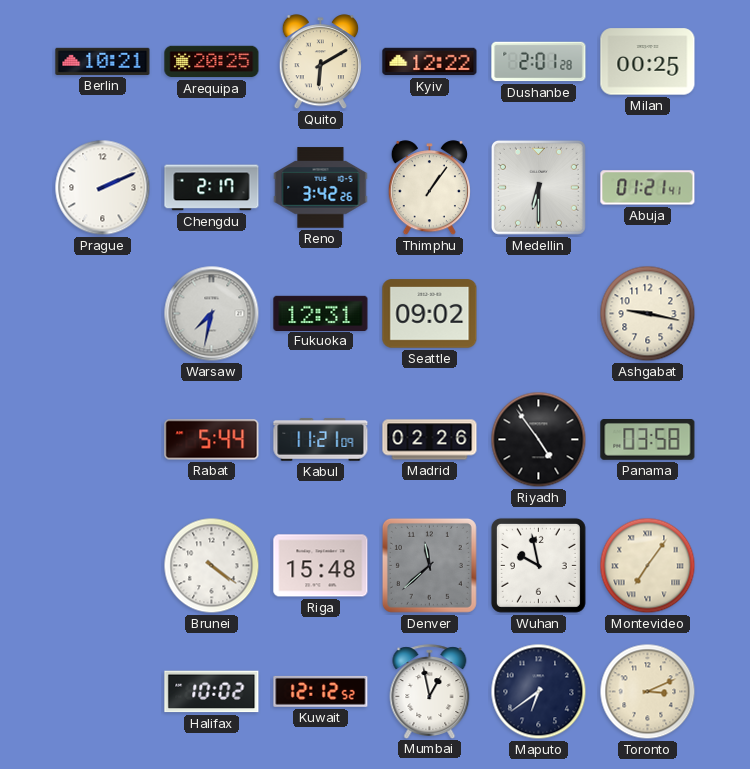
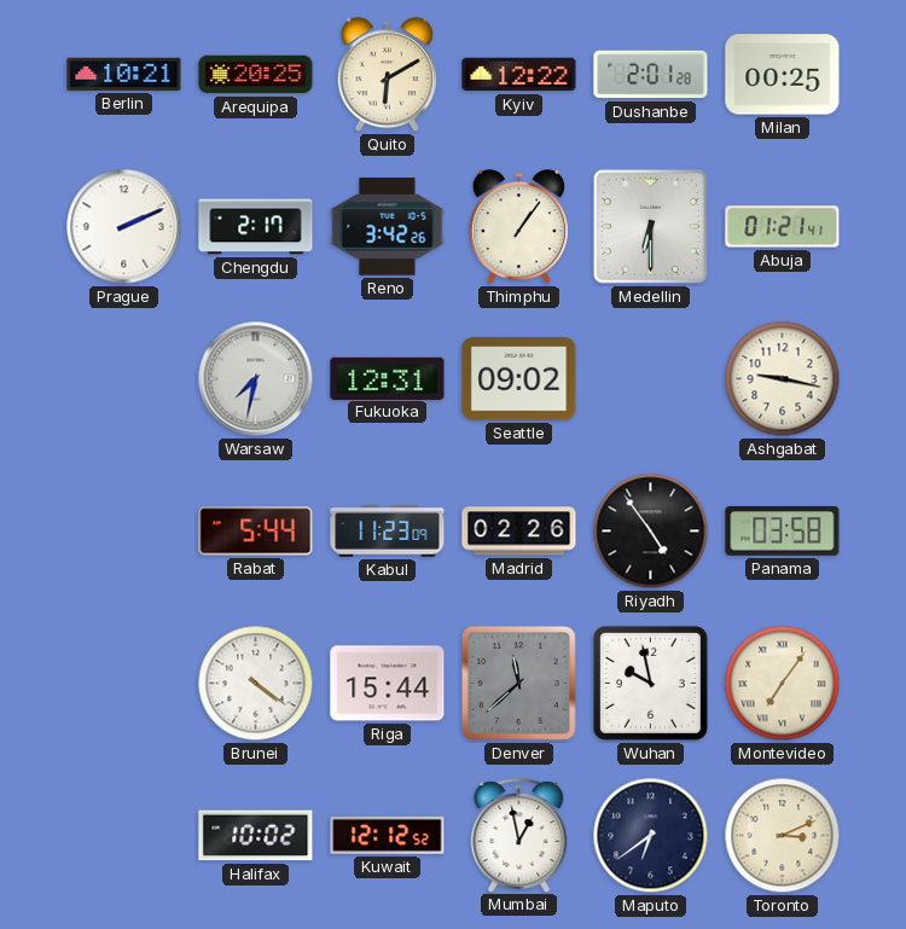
Kabul: 11:21 -> 11:23 (388, 532)
Riga: 15:48 -> 15:44 (388, 684)
